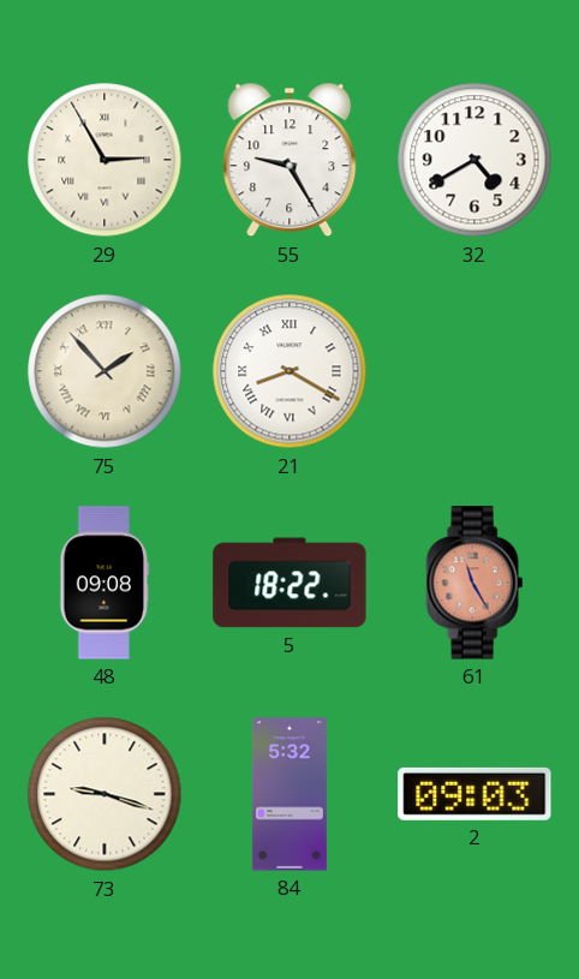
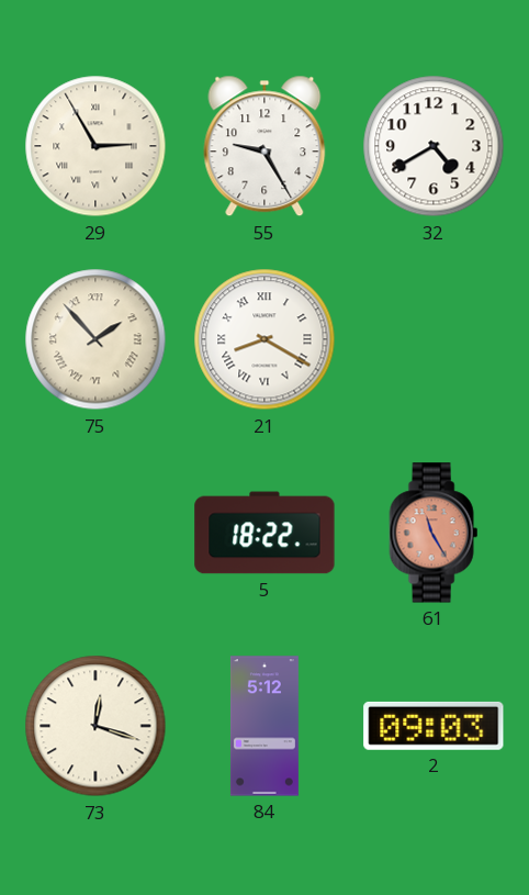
48: 09:08 -> none (105, 583)
73: 9:18 -> 12:18 (95, 726)
84: 5:32 -> 5:12 (264, 726)
